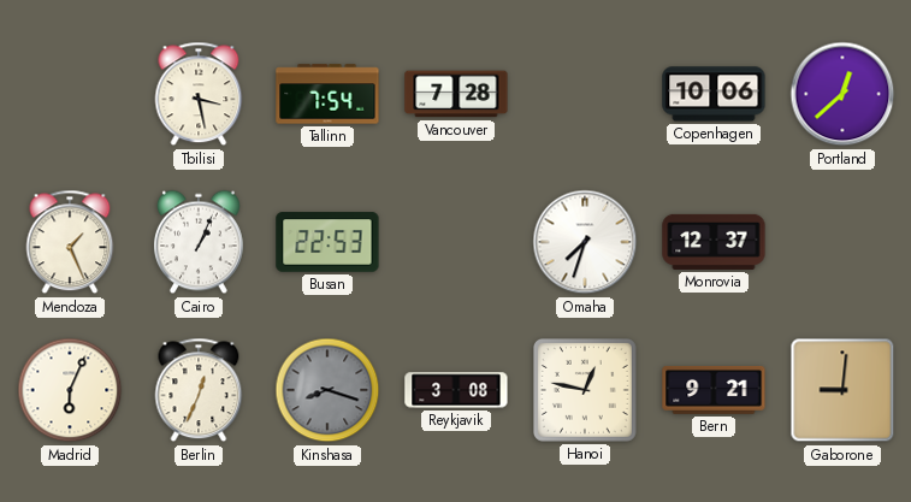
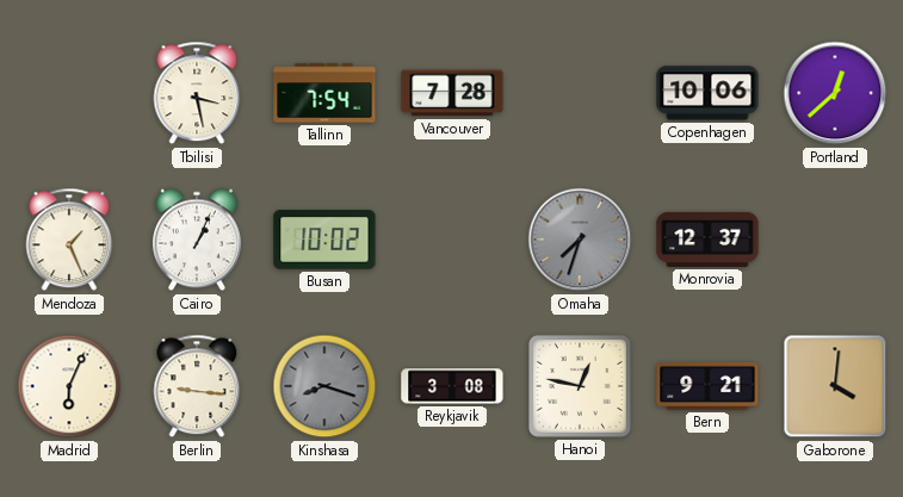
Busan: 22:53 -> 10:02 (324, 240)
Omaha dial: white -> grey (580, 240)
Berlin: 12:34 -> 9:16 (197, 386)
Gaborone: 9:01 -> 4:01 (835, 386)
